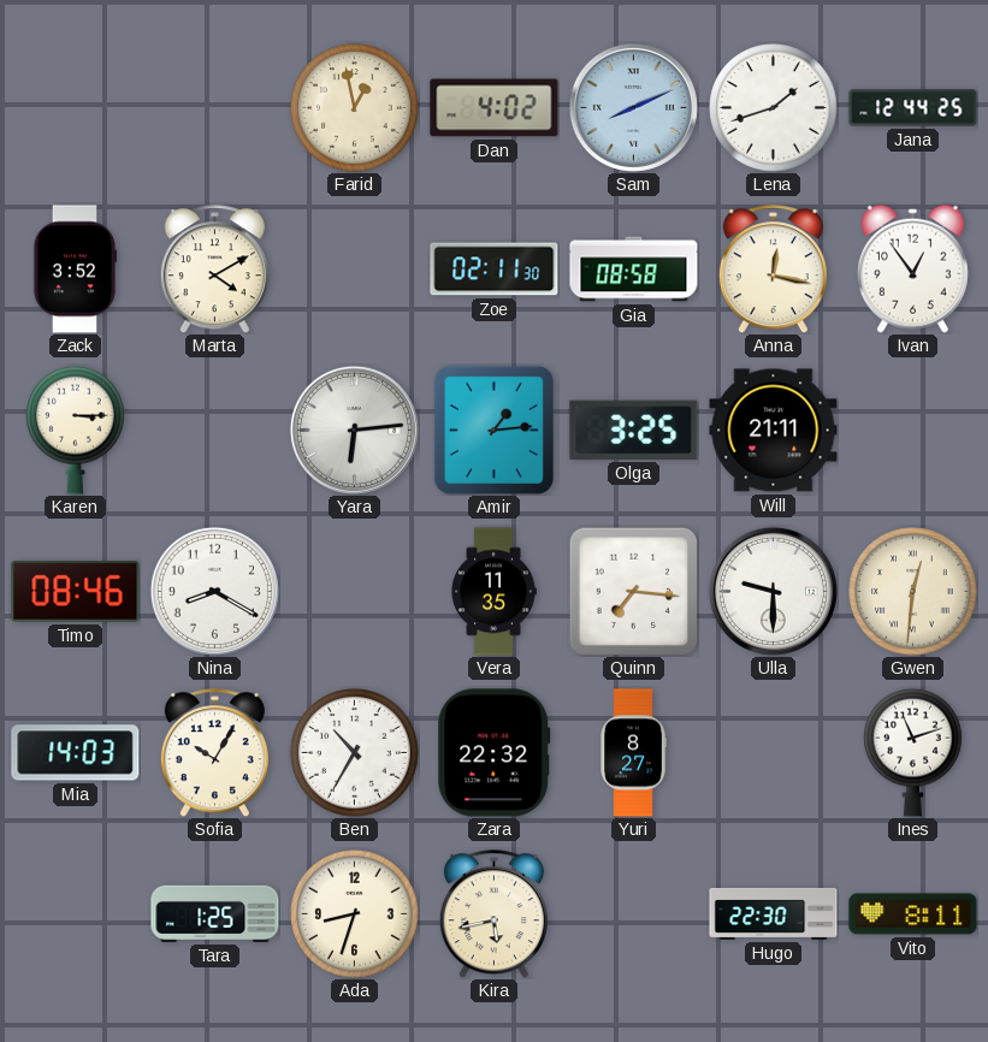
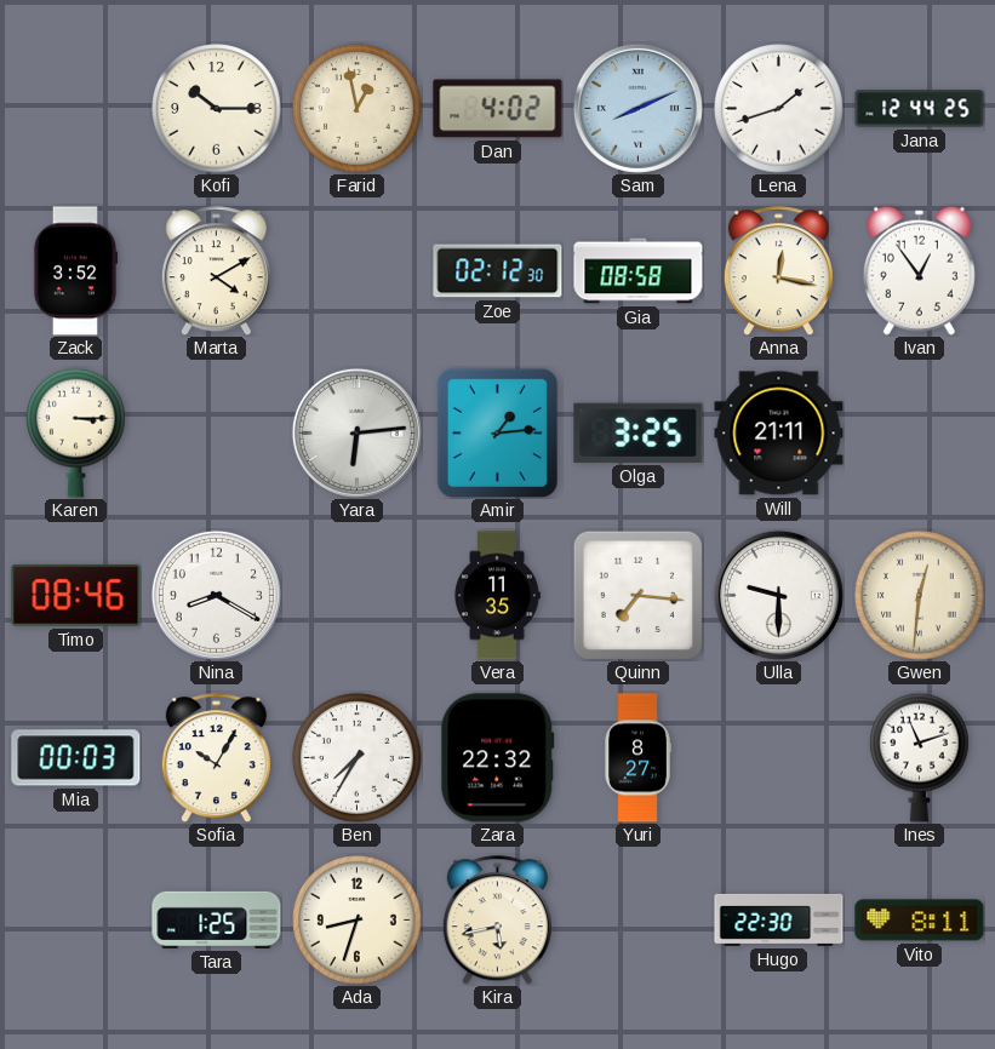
Kofi: none -> 10:15 (217, 109)
Zoe: 02:11 -> 02:12 (498, 271)
Mia: 14:03 -> 00:03 (76, 758)
Ben: 10:35 -> 7:35 (358, 758)
